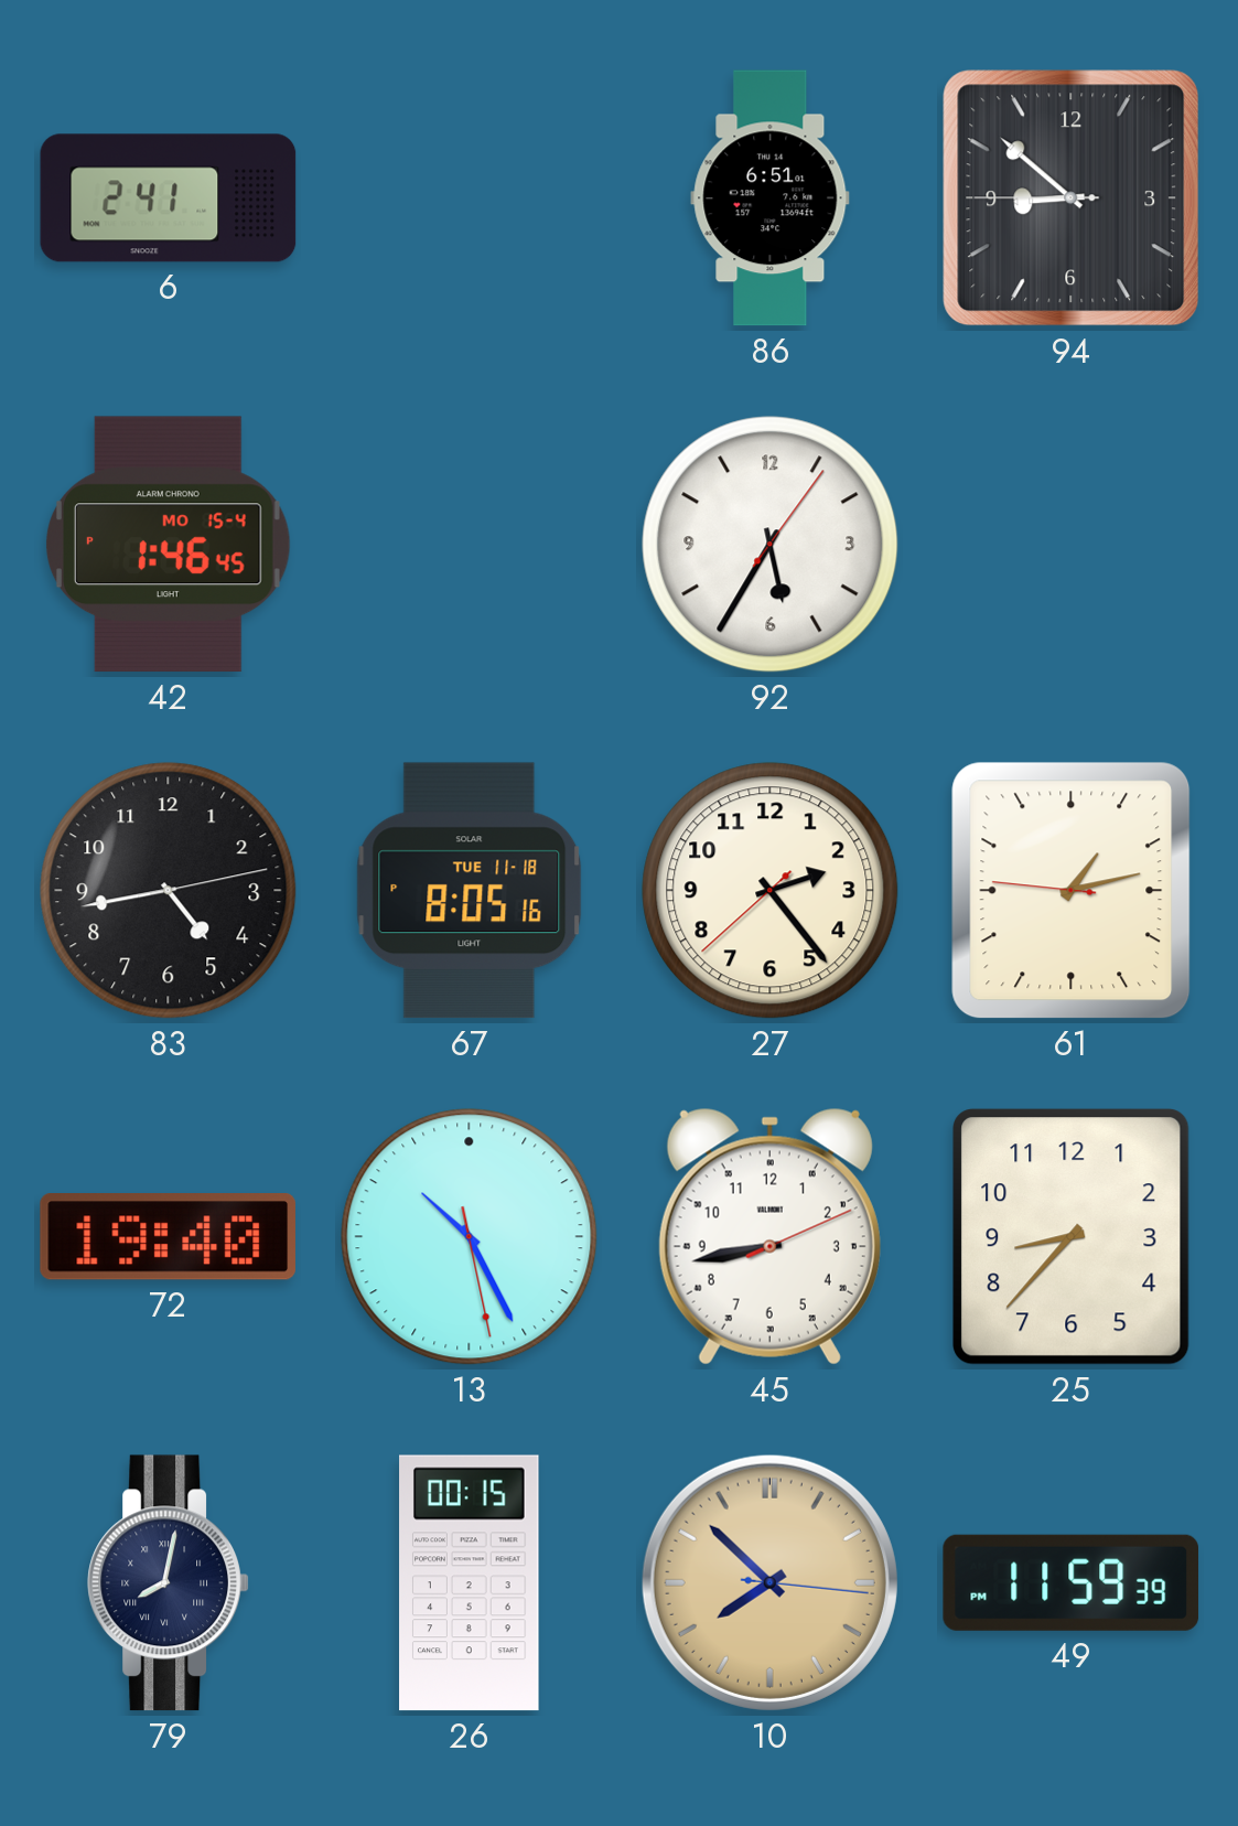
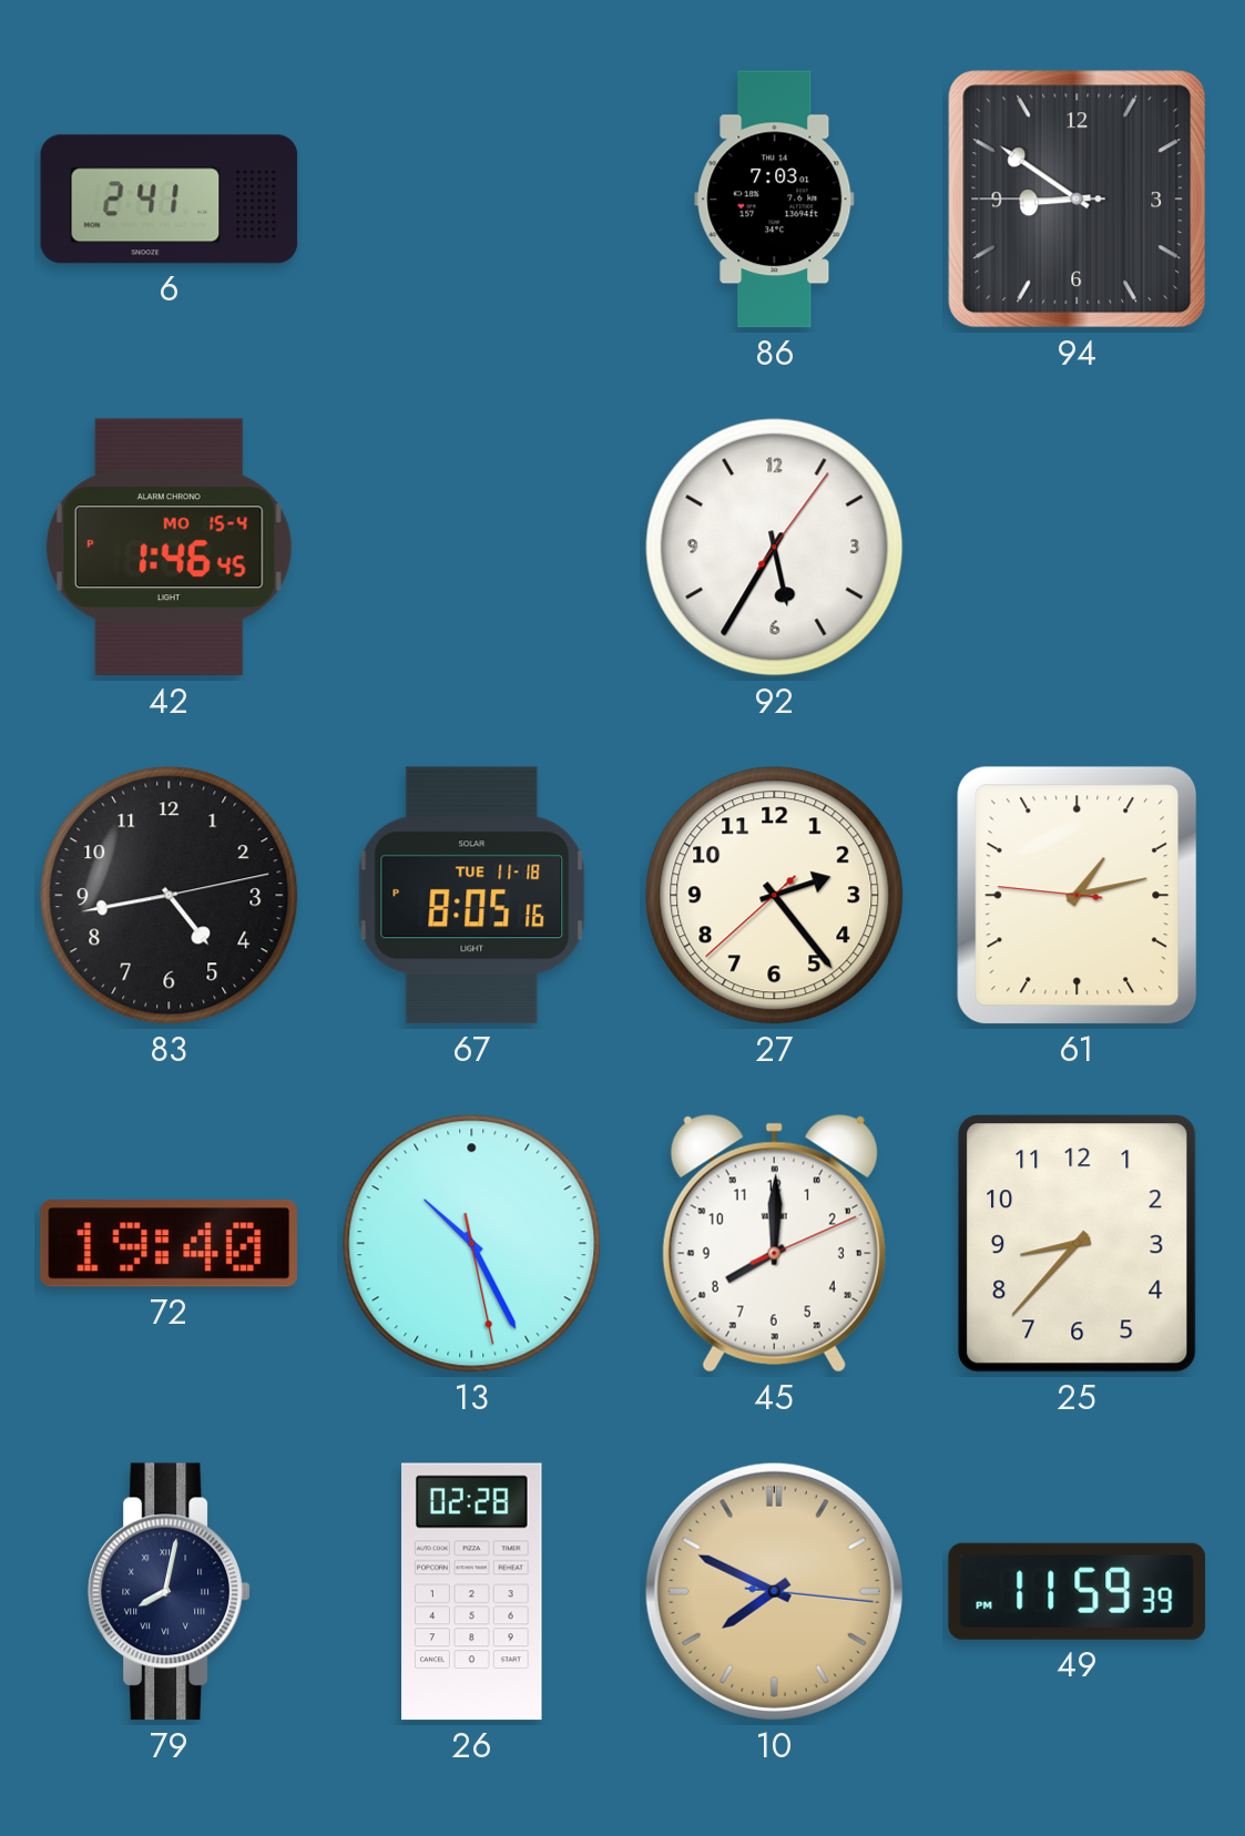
86: 6:51 -> 7:03 (775, 200)
94: 8:51 -> 8:50 (1078, 200)
45: 8:43 -> 8:00 (774, 1243)
26: 00:15 -> 02:28 (472, 1592)
10: 7:52 -> 7:49 (774, 1591)
